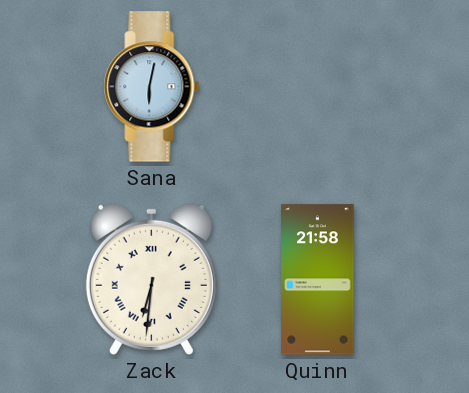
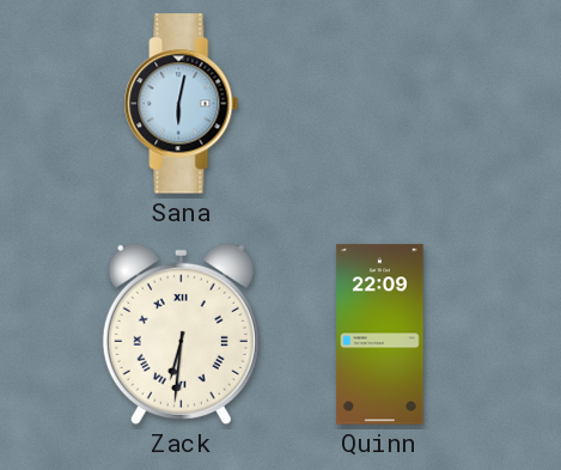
Quinn: 21:58 -> 22:09 (380, 335)
